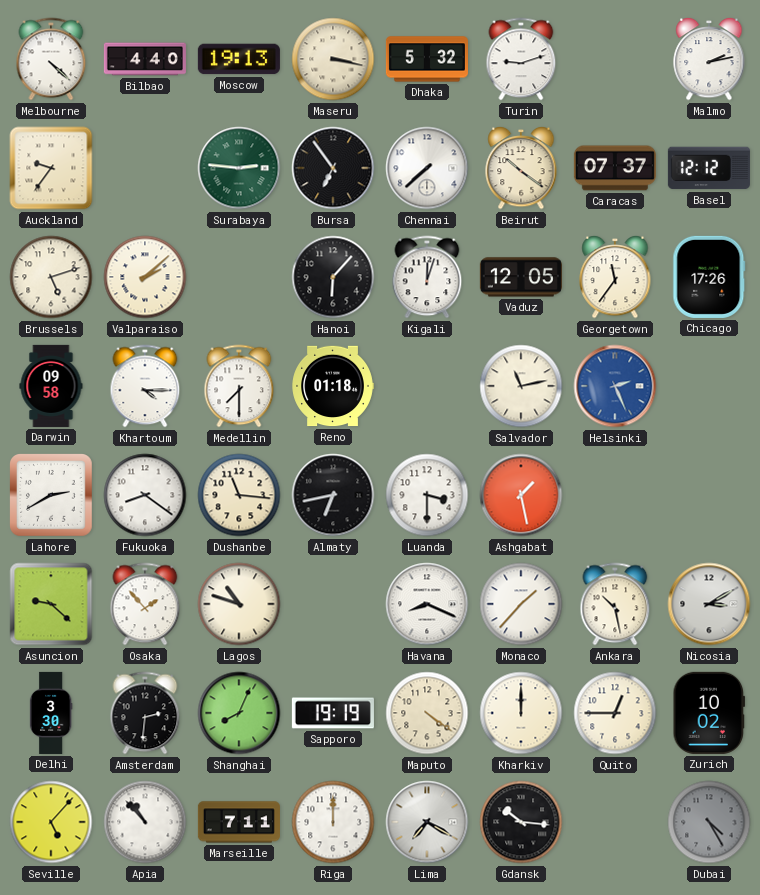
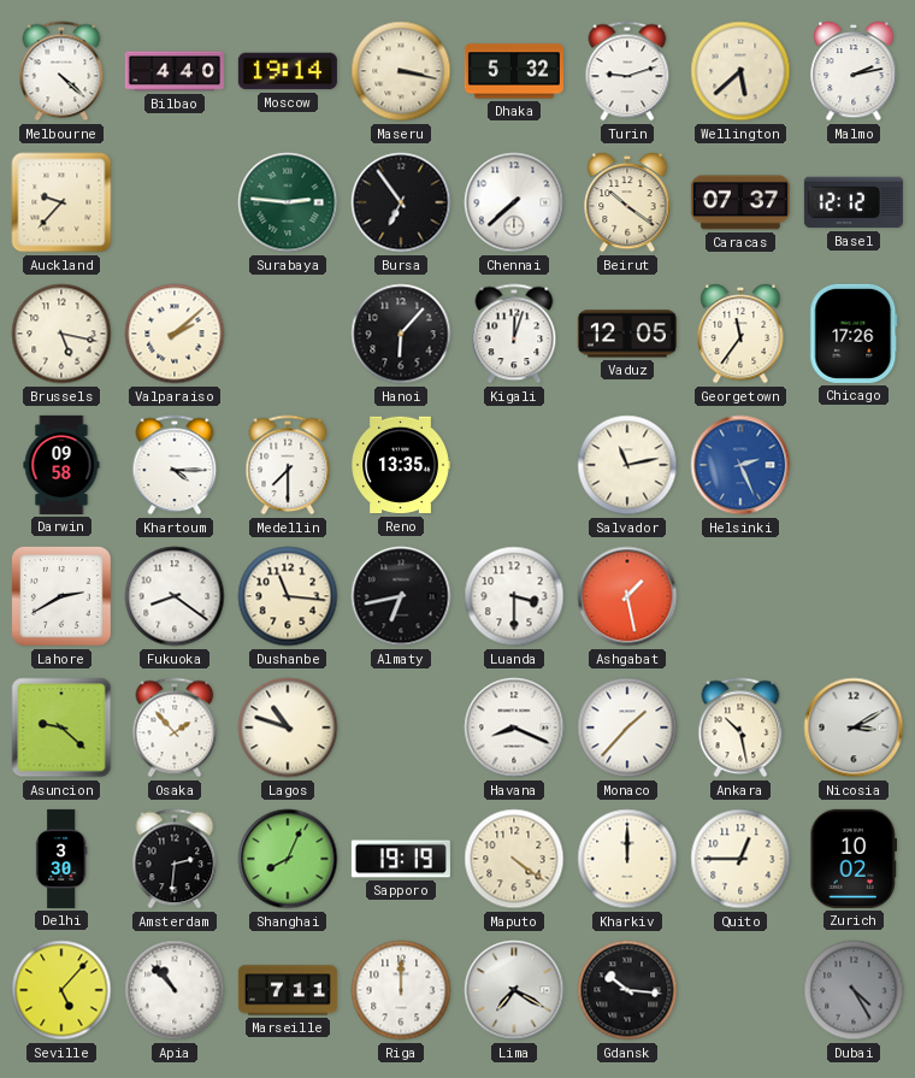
Moscow: 19:13 -> 19:14 (288, 71)
Wellington: none -> 5:38 (740, 71)
Auckland: 9:36 -> 9:37 (61, 202)
Brussels: 5:12 -> 5:17 (61, 334)
Reno: 01:18 -> 13:35 (401, 465)
